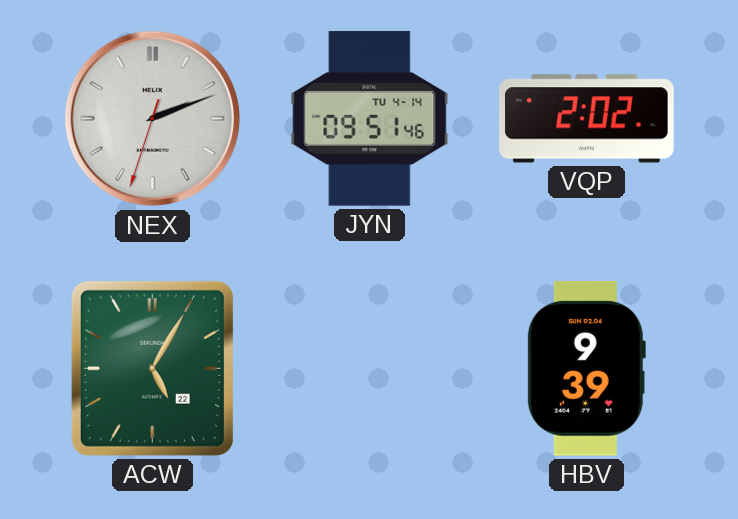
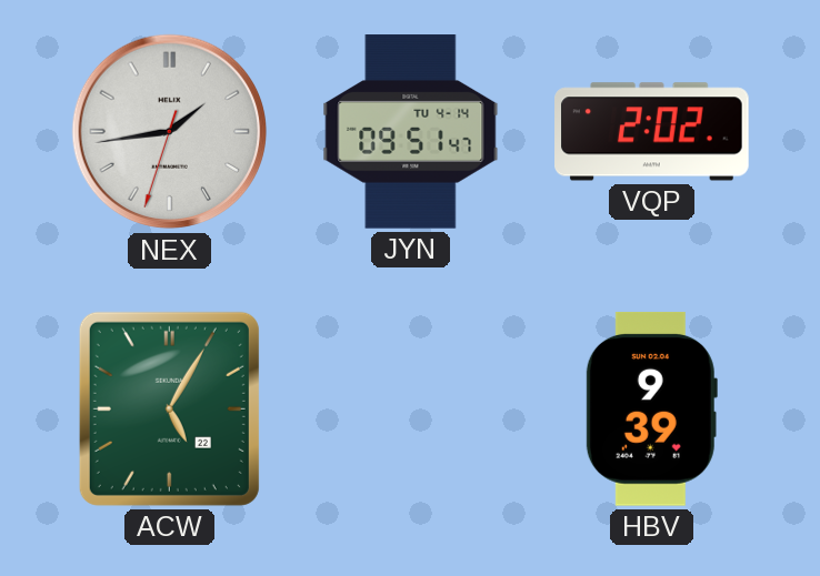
NEX: 2:11 -> 1:43 (170, 132)
JYN: 09:51:46 -> 09:51:47 (411, 132)
